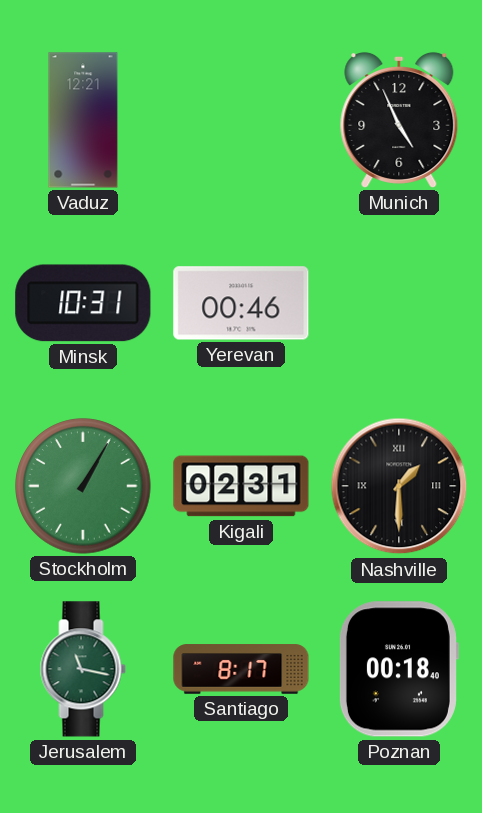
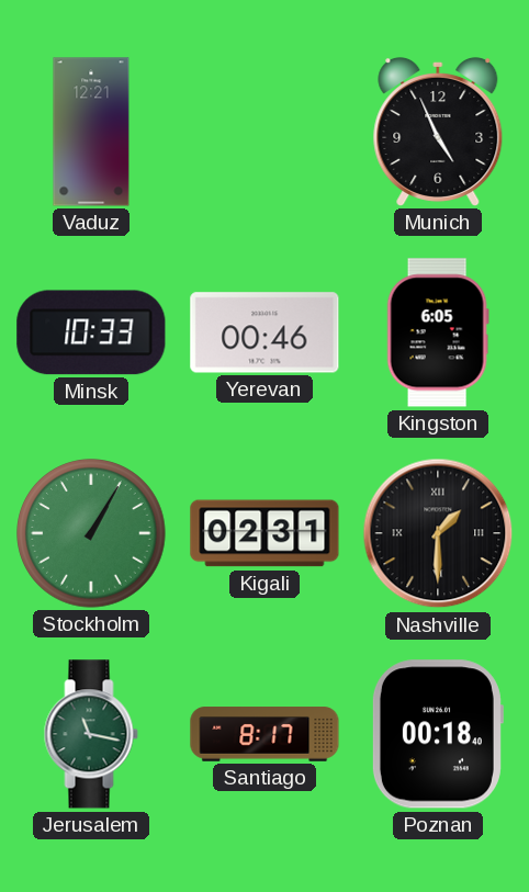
Minsk: 10:31 -> 10:33 (91, 332)
Kingston: none -> 6:05 (438, 332)
